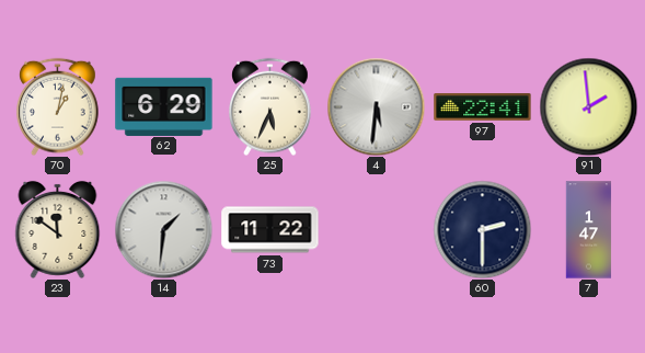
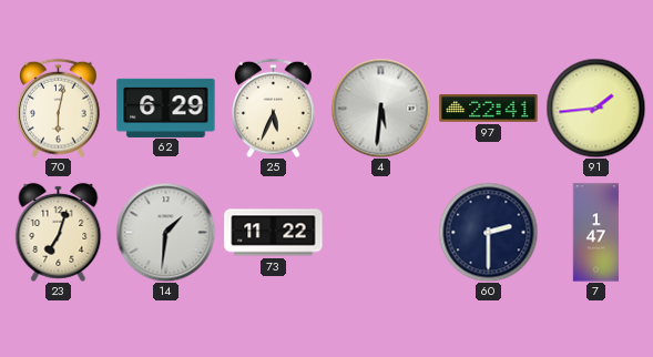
70: 1:02 -> 6:02 (59, 108)
91: 1:59 -> 1:44 (595, 108)
23: 11:51 -> 7:03 (59, 232)
